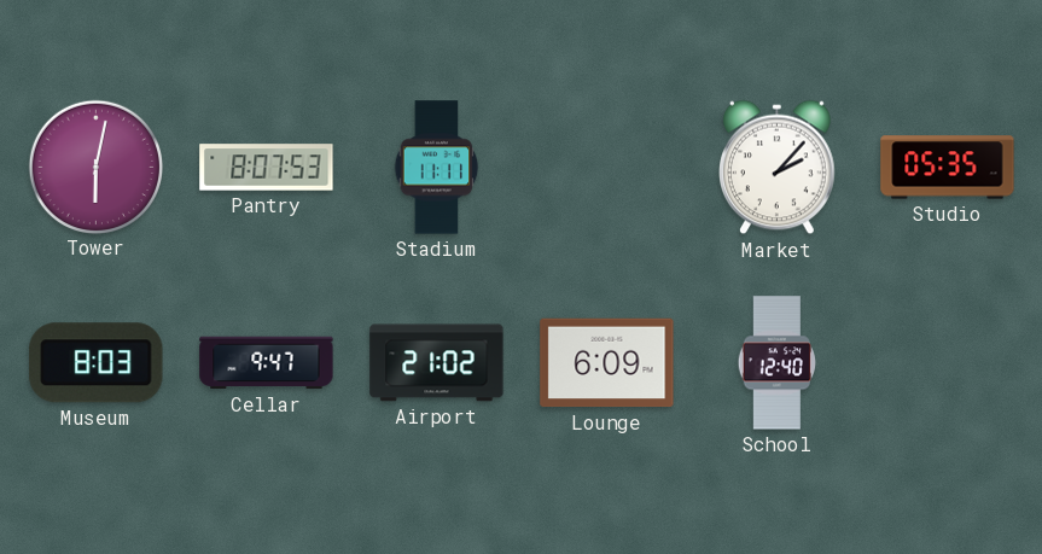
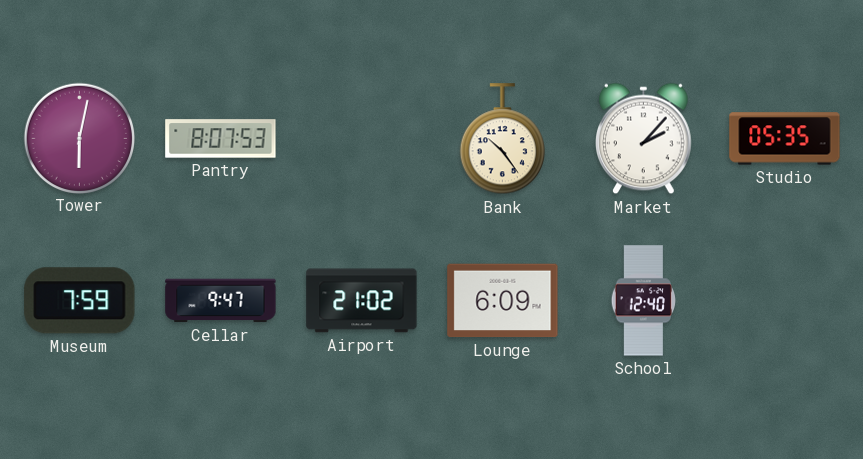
Stadium: 11:11 -> none (437, 168)
Bank: none -> 10:24 (502, 139)
Museum: 8:03 -> 7:59 (80, 301)
